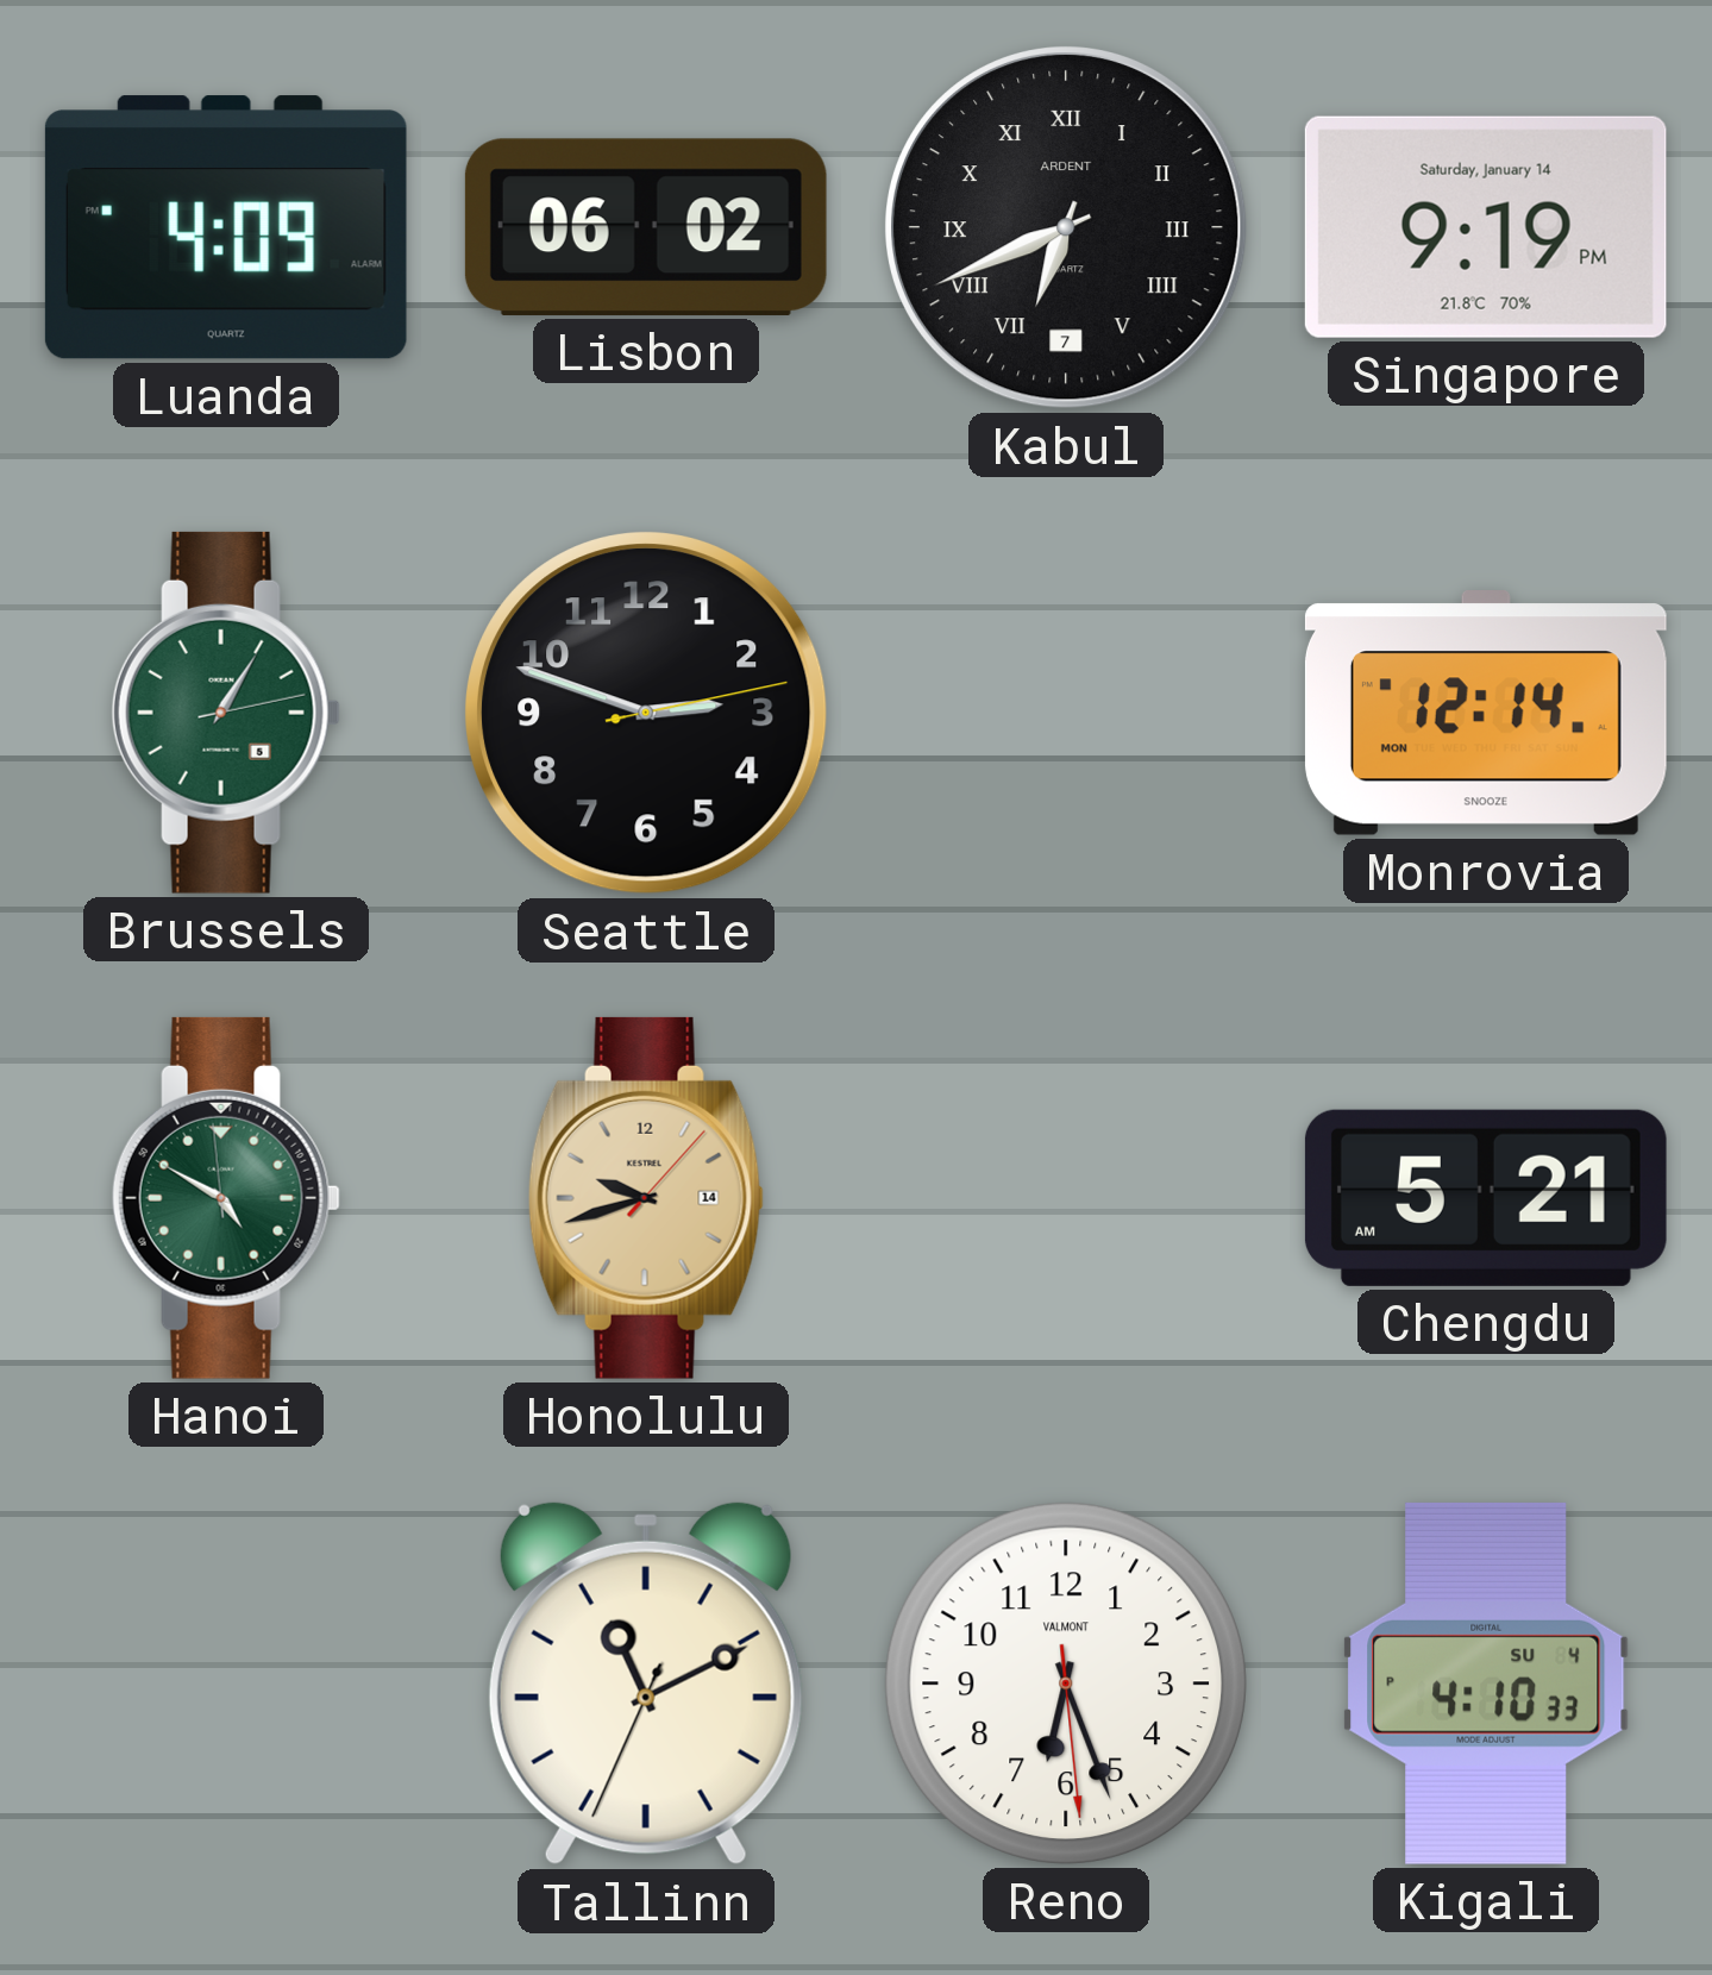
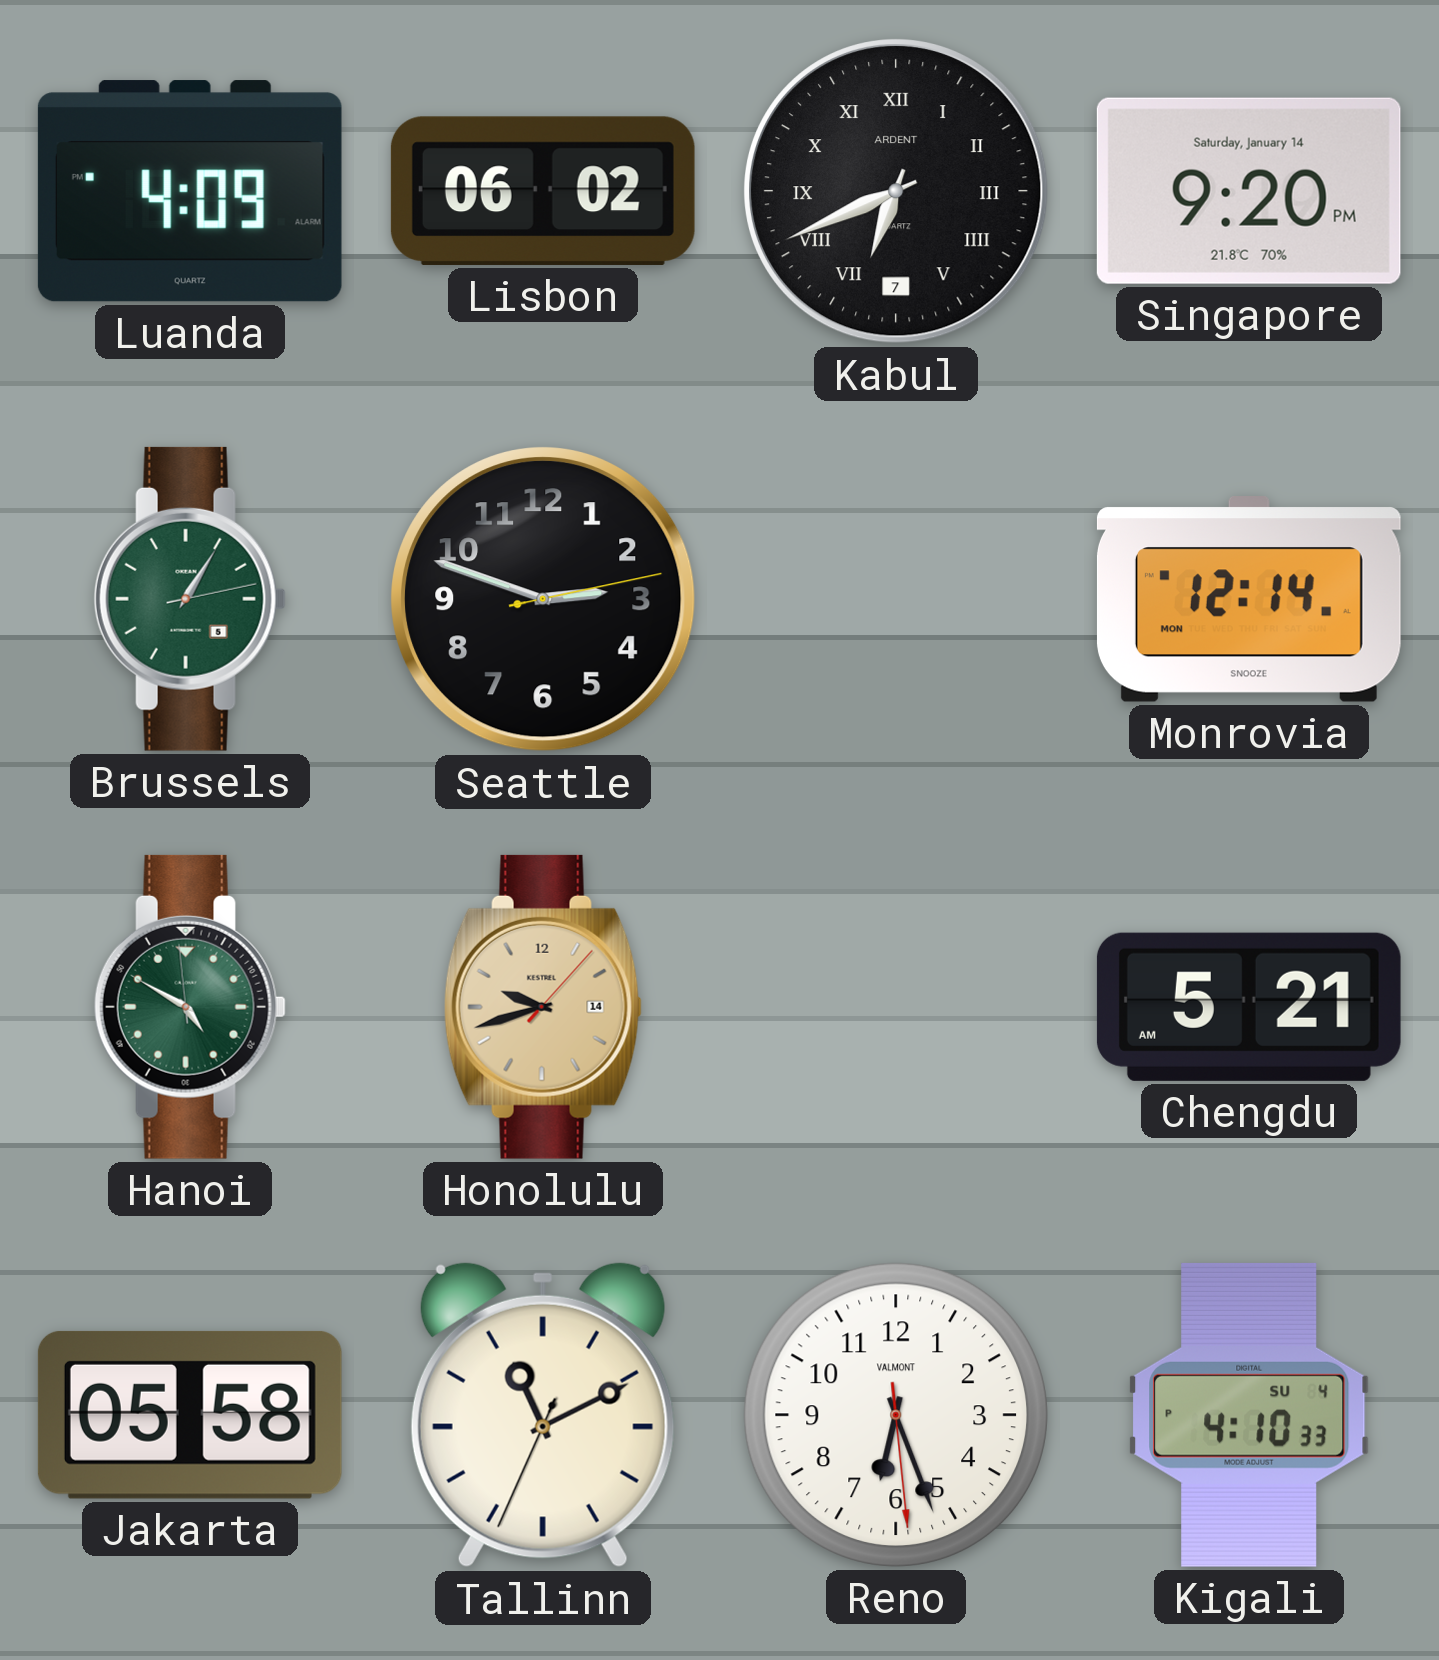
Singapore: 9:19 -> 9:20 (1249, 191)
Jakarta: none -> 05:58 (190, 1415)
